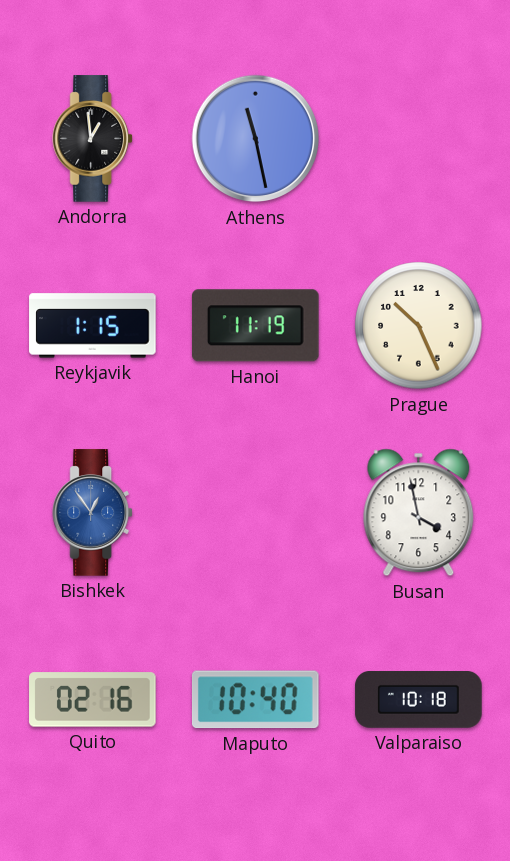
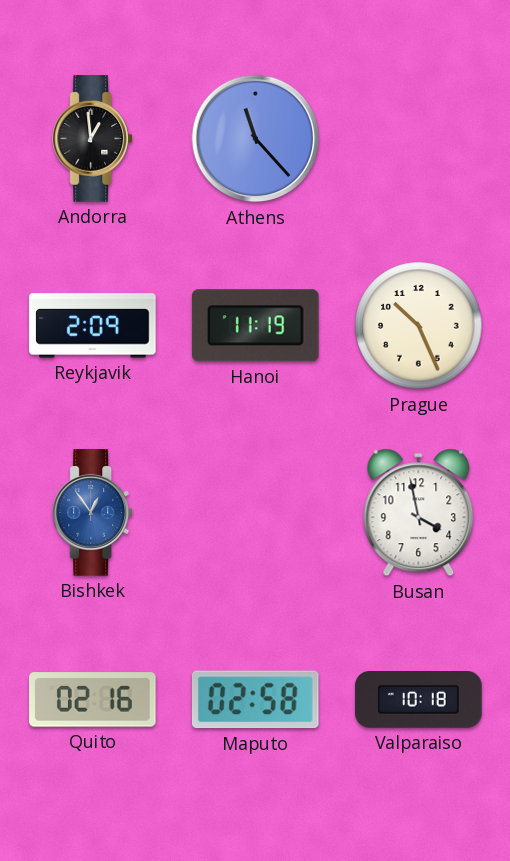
Athens: 11:28 -> 11:23 (256, 139)
Reykjavik: 1:15 -> 2:09 (93, 326)
Maputo: 10:40 -> 02:58 (255, 700)
